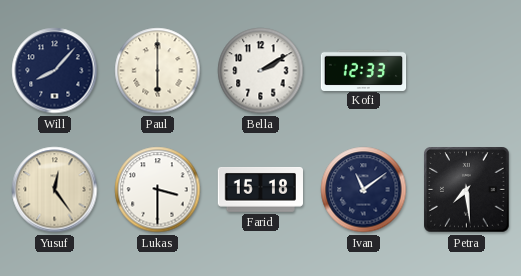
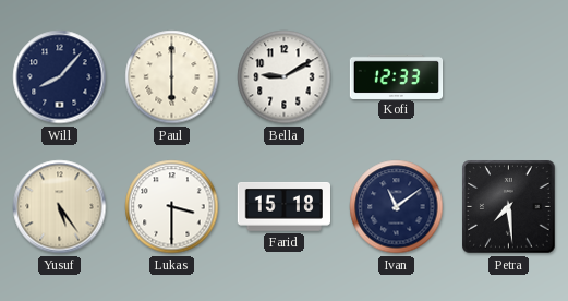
Bella: 2:10 -> 9:10 (285, 77)
Yusuf: 12:24 -> 5:24 (60, 207)
